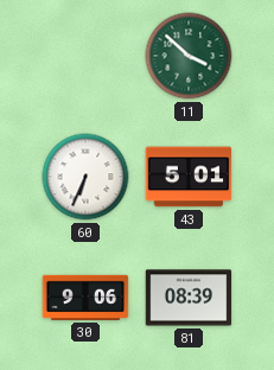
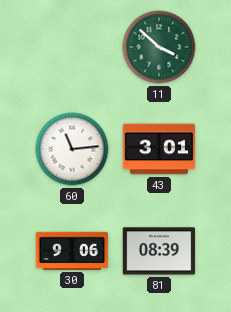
60: 6:34 -> 11:14 (72, 149)
43: 5:01 -> 3:01 (159, 149)
